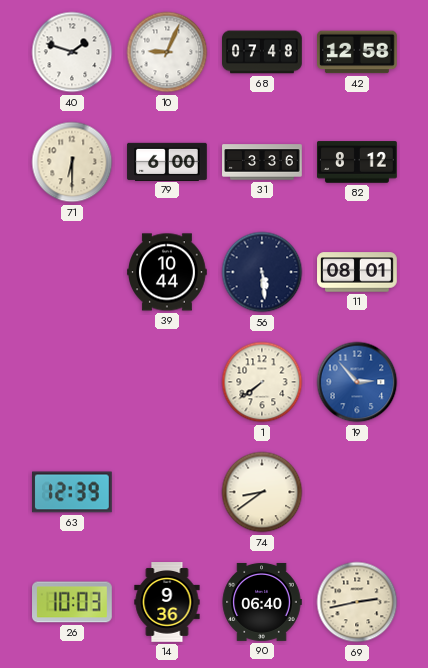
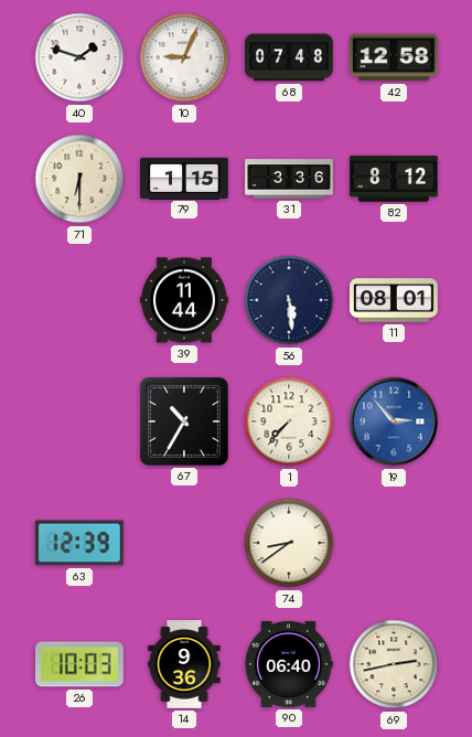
79: 6:00 -> 1:15 (184, 178)
39: 10:44 -> 11:44 (184, 300)
67: none -> 10:35 (184, 421)
1: 7:39 -> 7:37 (289, 421)
